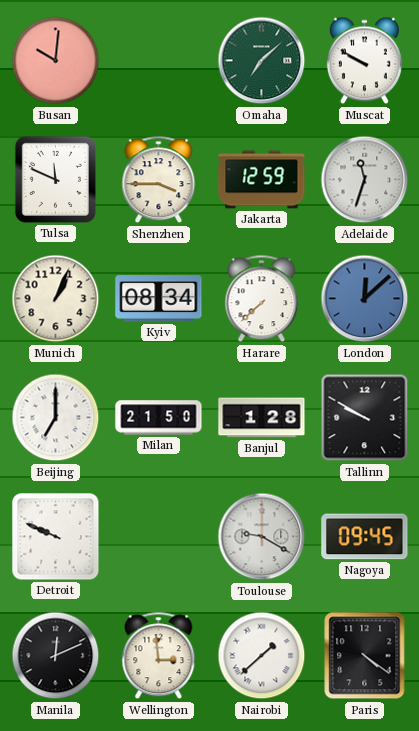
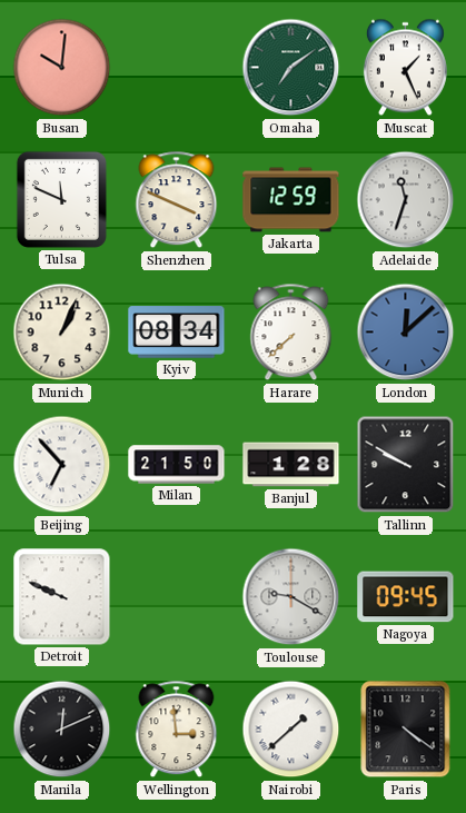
Omaha: 7:08 -> 7:09 (291, 68)
Muscat: 9:50 -> 1:26 (405, 68)
Shenzhen: 3:45 -> 3:49 (177, 200)
Beijing: 7:00 -> 6:53 (62, 465)
